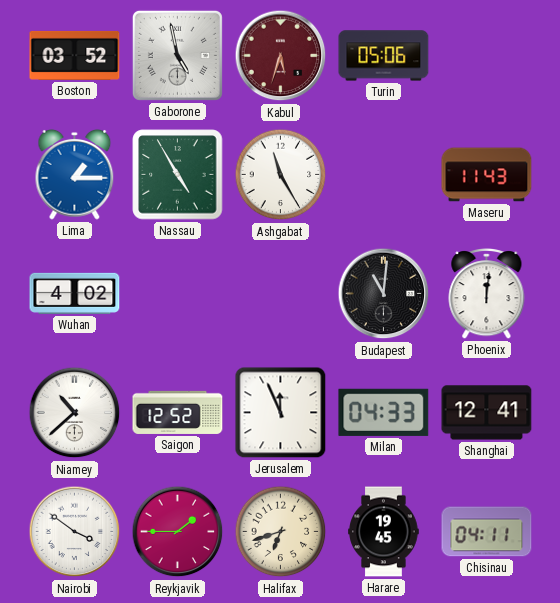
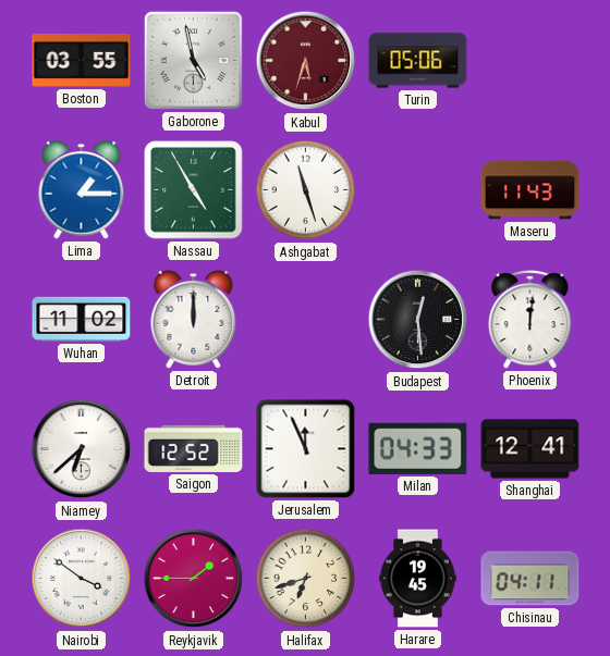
Boston: 03:52 -> 03:55 (82, 60)
Ashgabat: 11:25 -> 11:27 (306, 190)
Wuhan: 4:02 -> 11:02 (82, 319)
Detroit: none -> 12:00 (194, 319)
Budapest: 11:01 -> 12:29 (418, 320)
Niamey: 10:38 -> 6:38 (82, 449)
